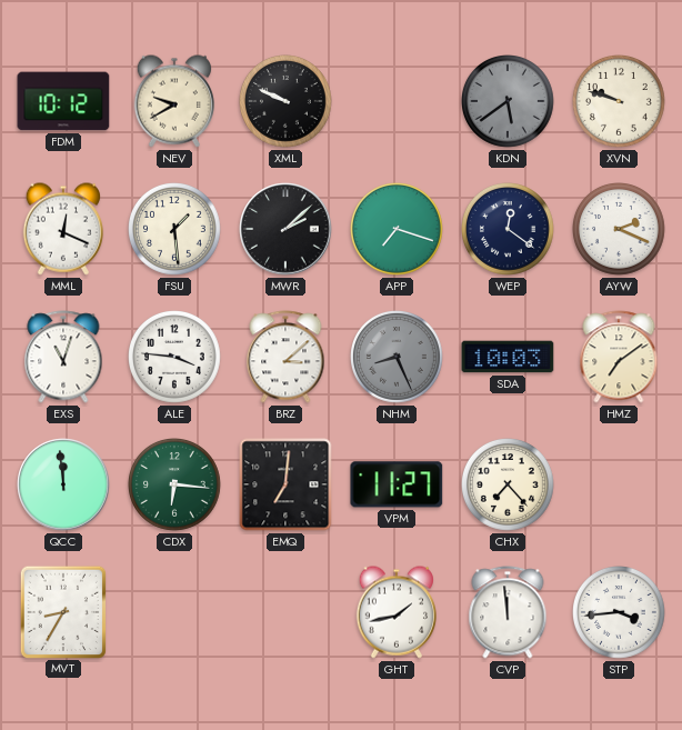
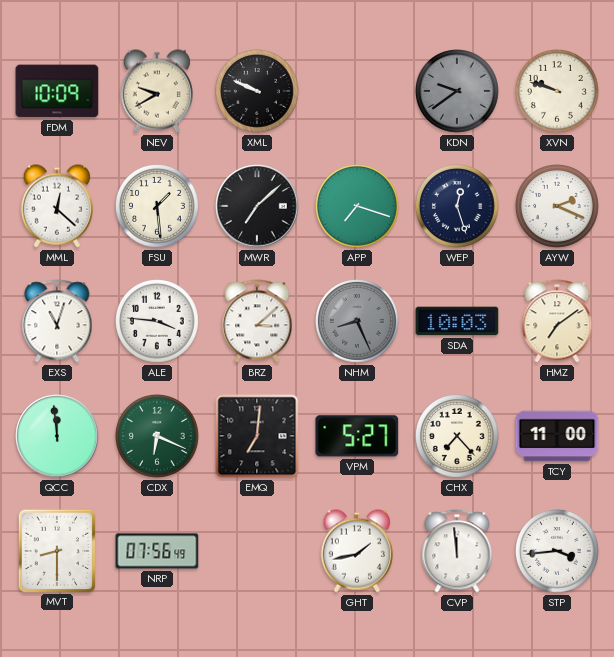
FDM: 10:12 -> 10:09 (57, 91)
KDN: 5:39 -> 9:39 (458, 92)
MML: 12:19 -> 12:22 (56, 206)
MWR: 2:08 -> 7:08 (257, 206)
WEP: 12:21 -> 12:27 (458, 207)
CDX: 6:16 -> 6:19 (158, 437)
VPM: 11:27 -> 5:27 (357, 436)
TCY: none -> 11:00 (557, 436)
MVT: 8:35 -> 8:30 (56, 550)
NRP: none -> 07:56 (157, 551)
